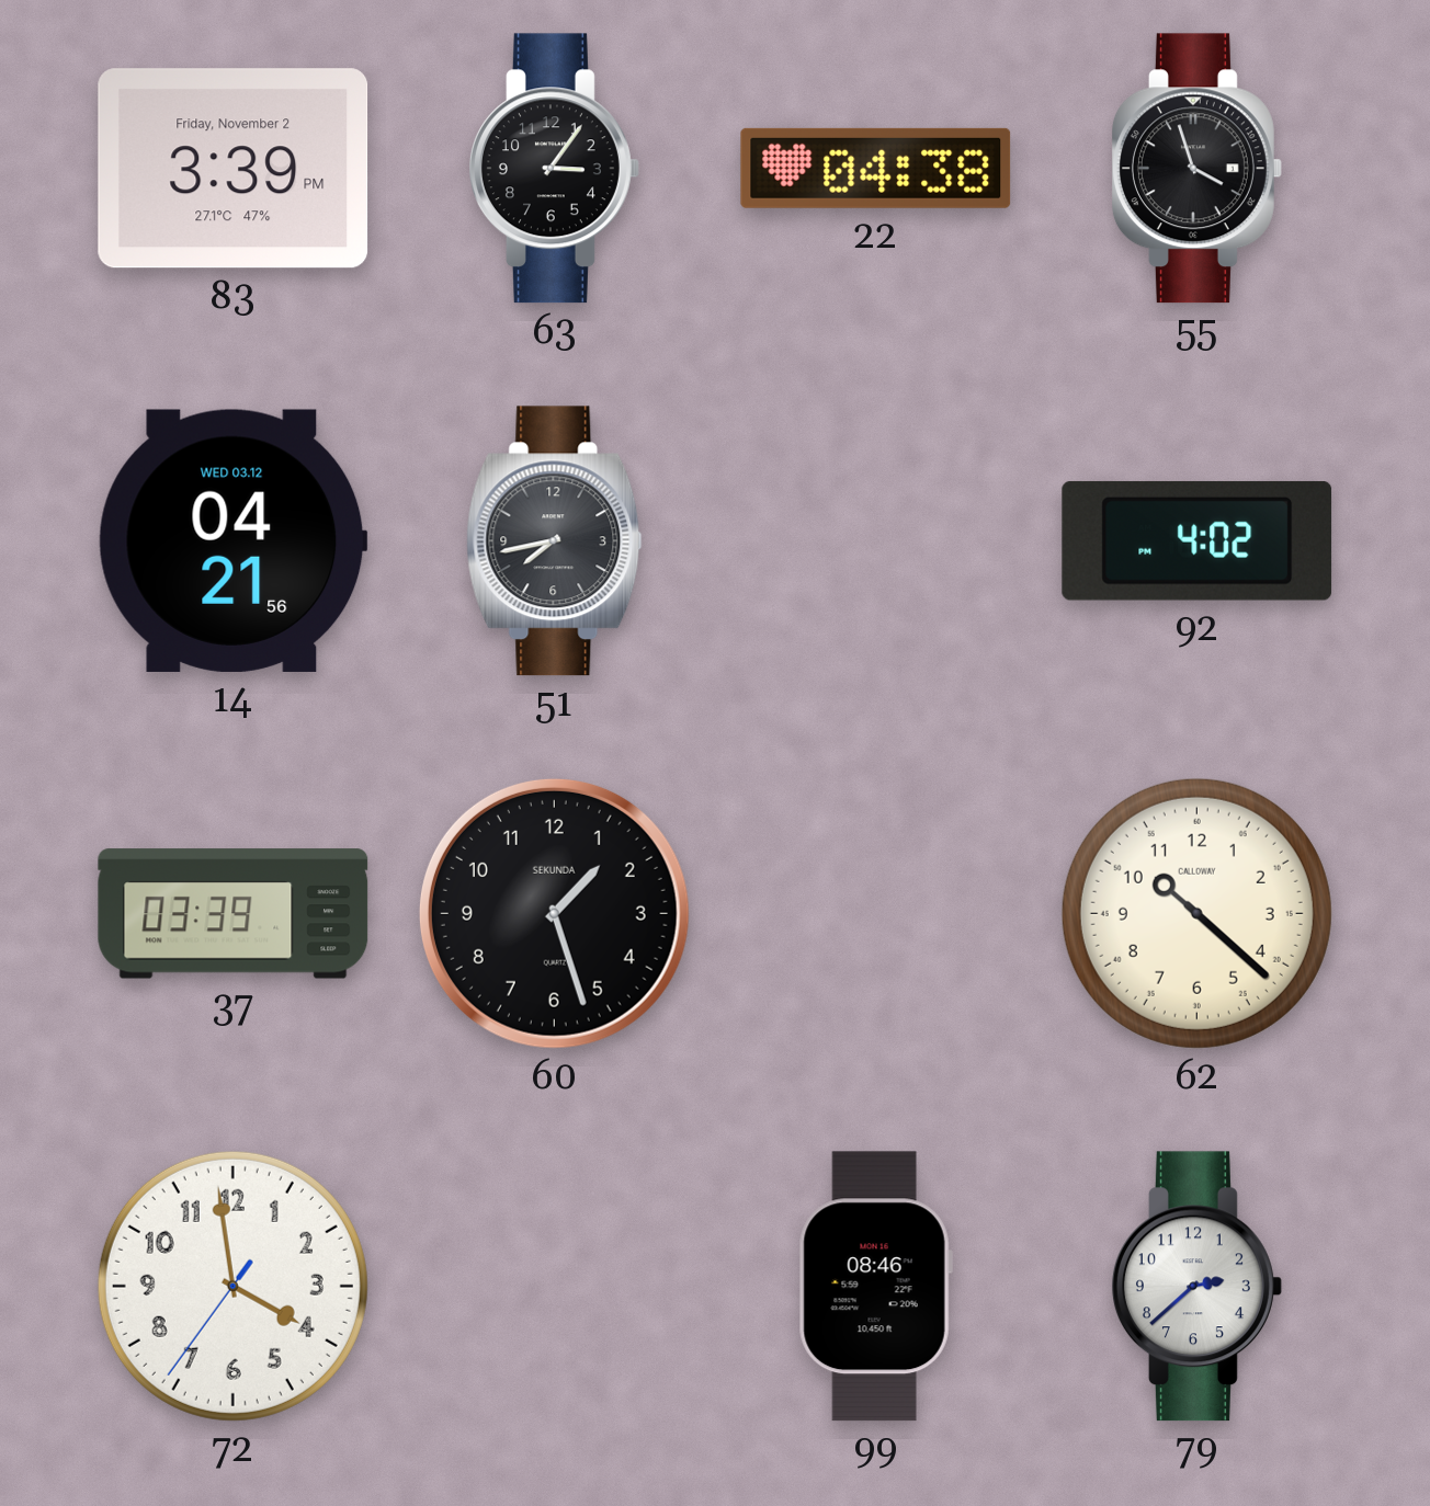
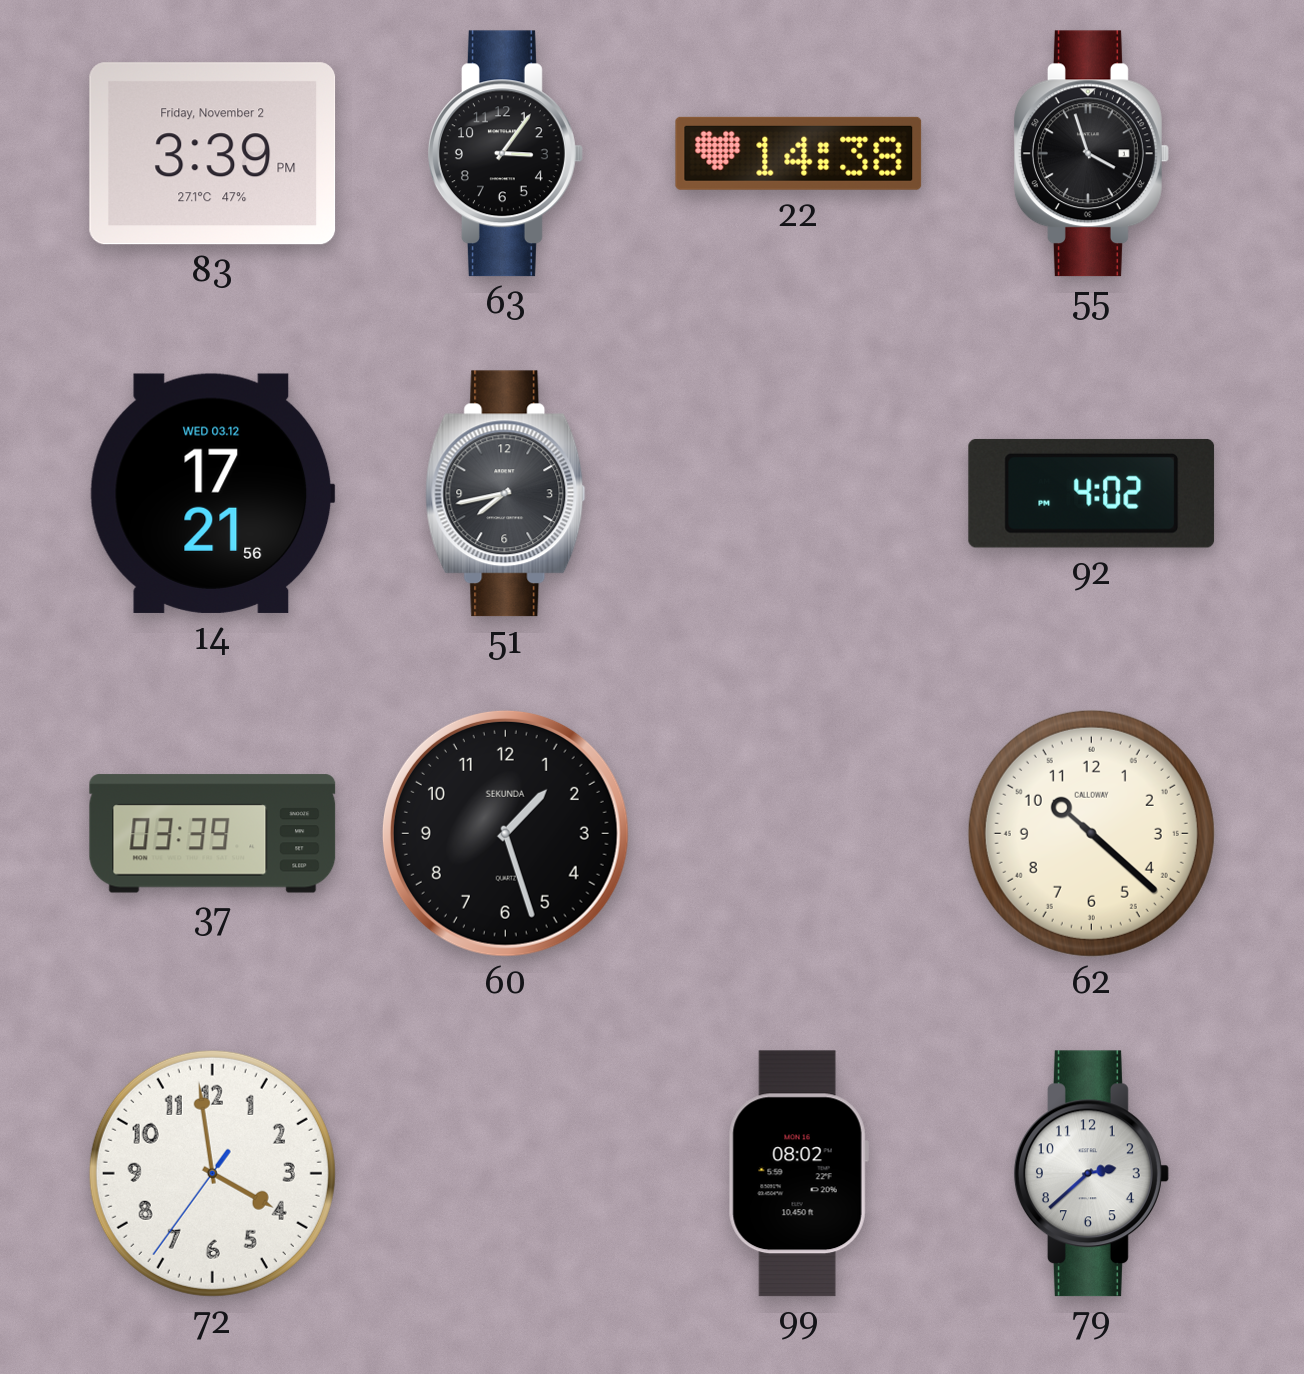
22: 04:38 -> 14:38 (799, 153)
14: 04:21 -> 17:21 (212, 493)
99: 08:46 -> 08:02 (798, 1174)
